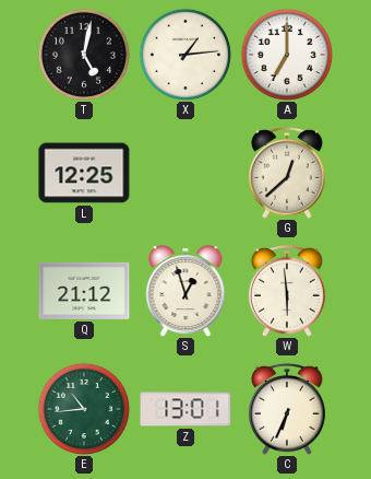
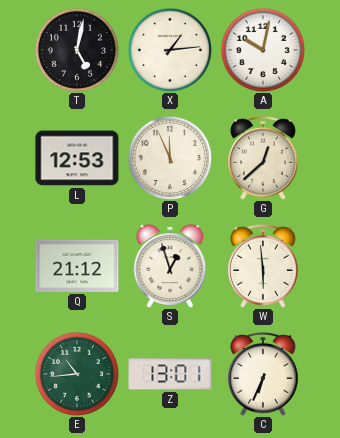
A: 7:00 -> 10:02 (263, 50)
L: 12:25 -> 12:53 (77, 158)
P: none -> 11:56 (170, 158)
